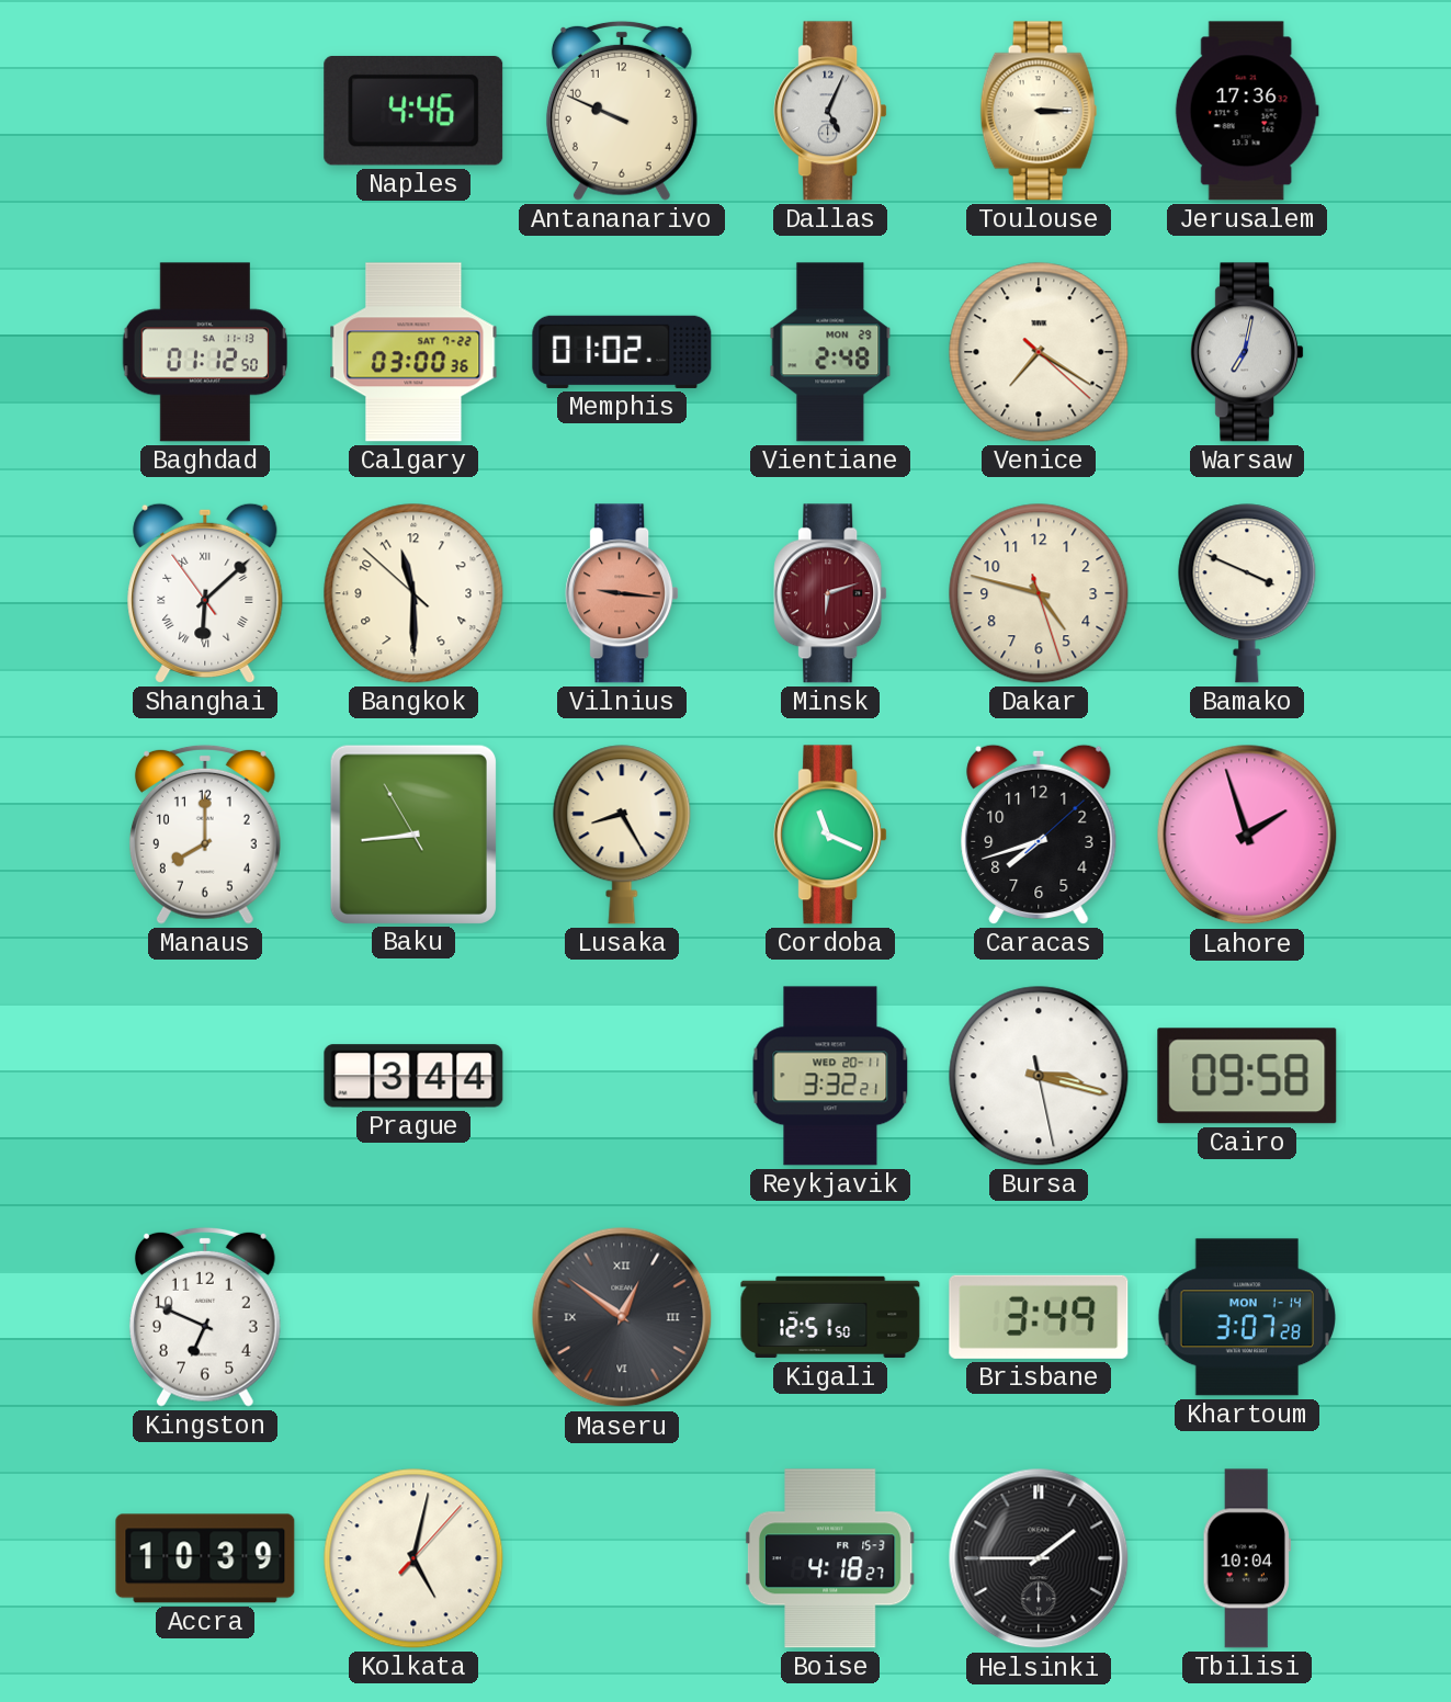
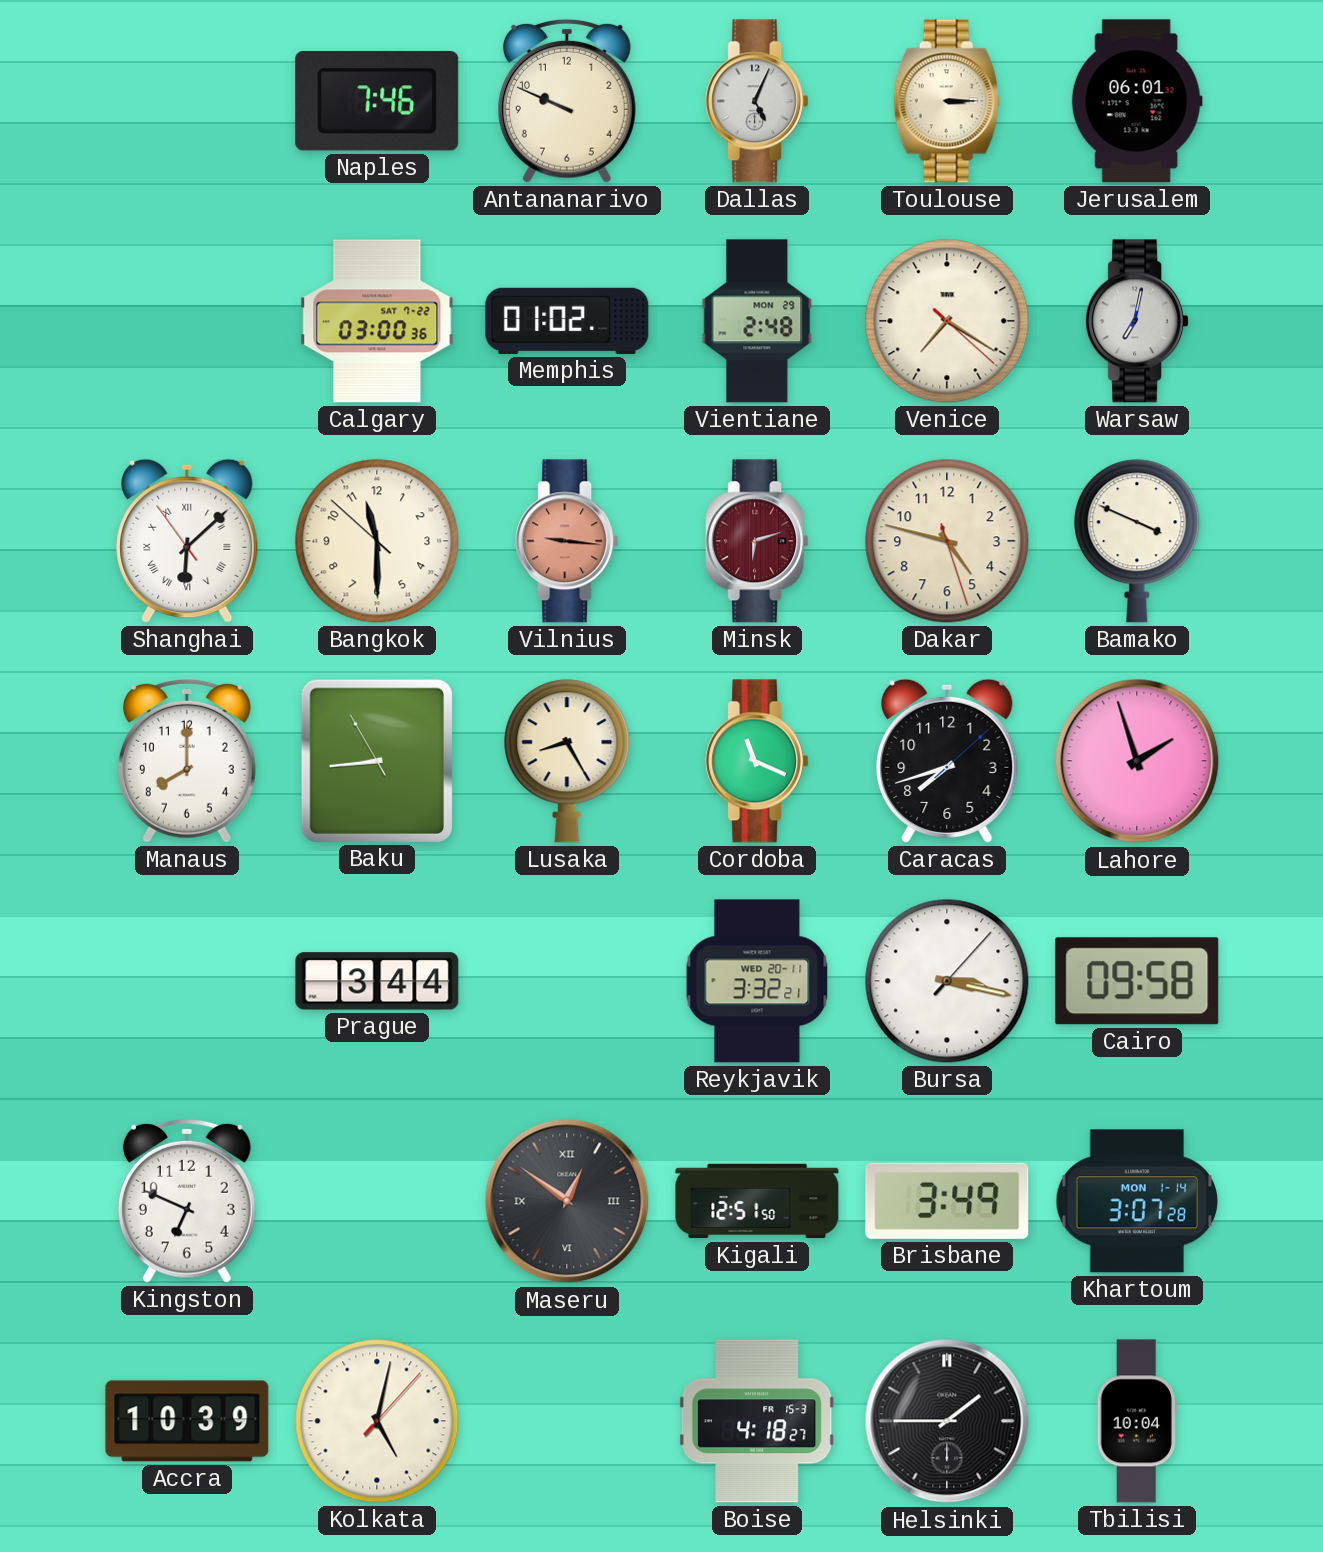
Naples: 4:46 -> 7:46 (377, 101)
Jerusalem: 17:36 -> 06:01 (1137, 101)
Baghdad: 01:12 -> none (204, 352)
Bursa: 3:17:28 -> 3:17:07 (947, 981)
